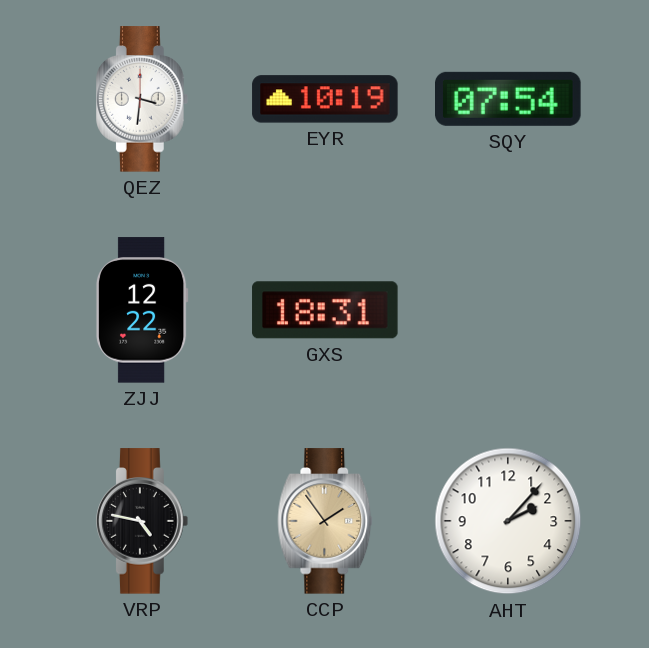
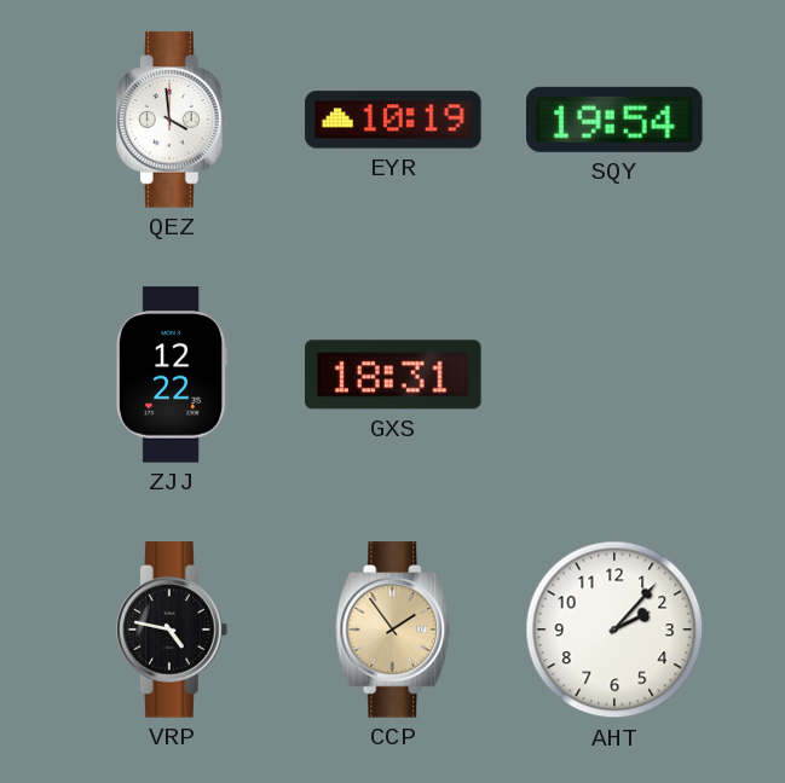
QEZ: 3:31 -> 3:59 (173, 120)
SQY: 07:54 -> 19:54 (614, 120)
